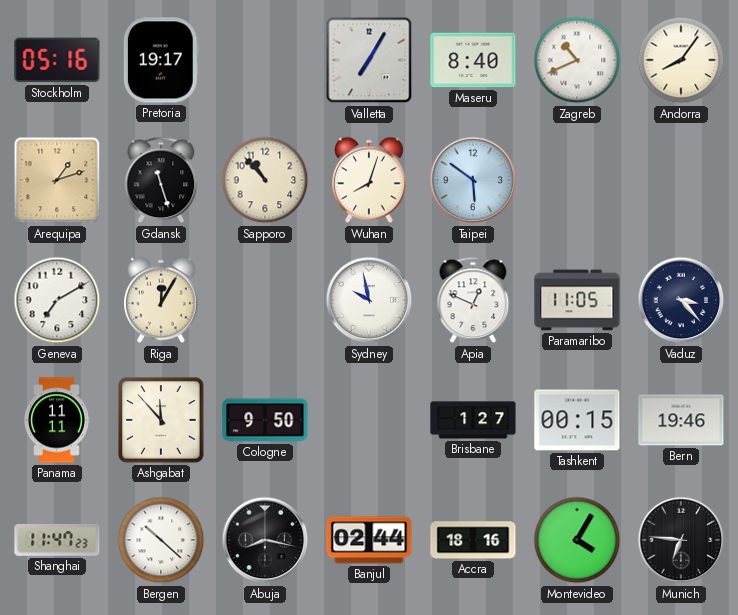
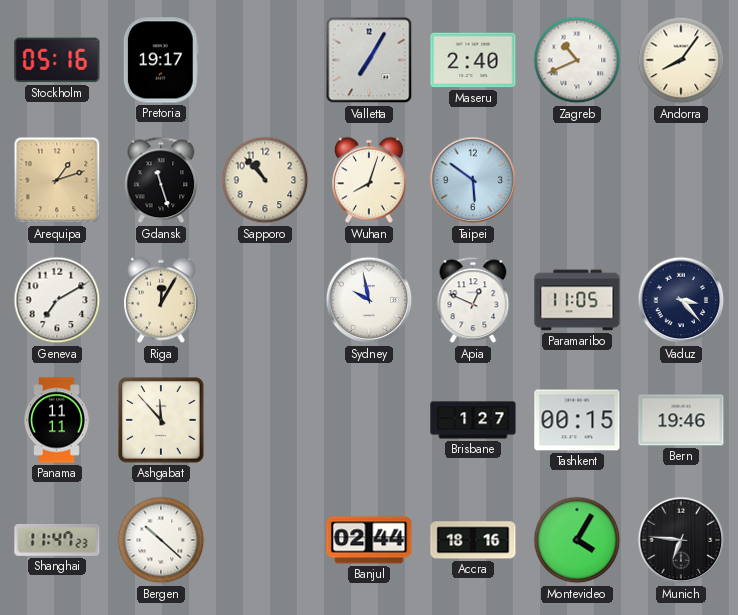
Maseru: 8:40 -> 2:40 (473, 60)
Cologne: 9:50 -> none (265, 420)
Abuja: 8:17 -> none (265, 540)
